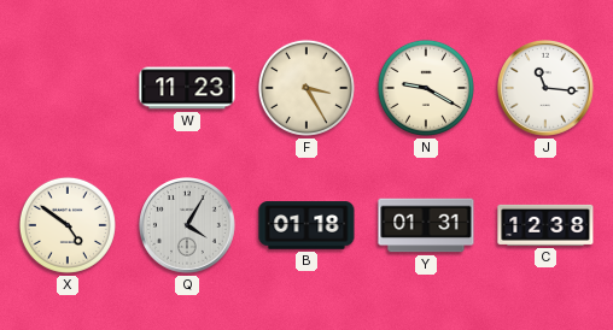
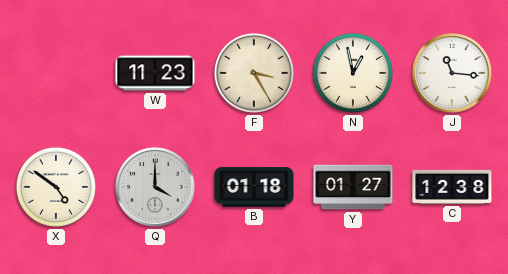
N: 9:20 -> 12:58 (353, 73)
Q: 4:05 -> 4:00 (156, 188)
Y: 01:31 -> 01:27 (353, 187)
